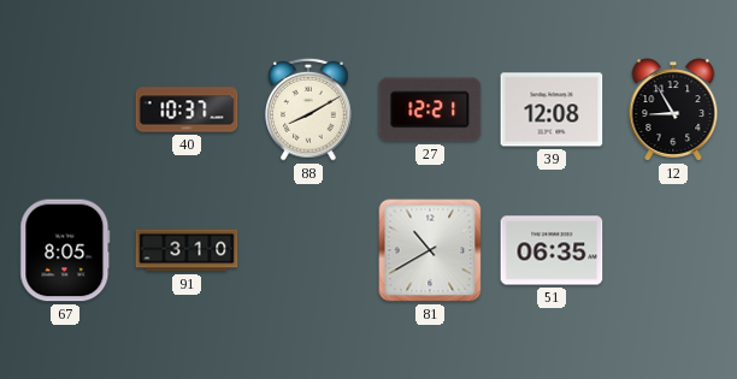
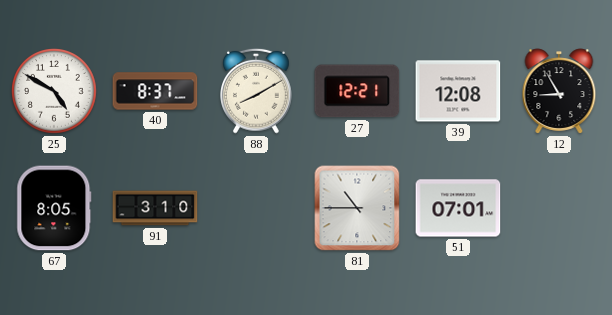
25: none -> 4:50 (55, 92)
40: 10:37 -> 8:37 (155, 91)
81: 10:40 -> 10:45 (357, 208)
51: 06:35 -> 07:01 (458, 208)
